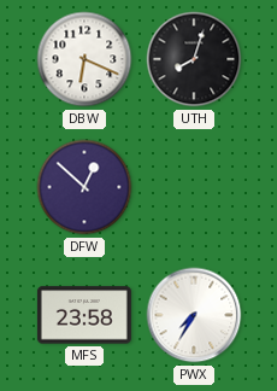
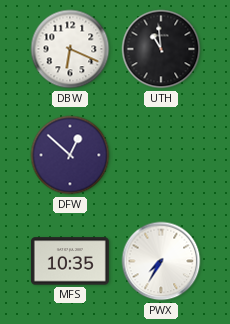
UTH: 8:03 -> 10:59 (161, 49)
MFS: 23:58 -> 10:35 (70, 261)
